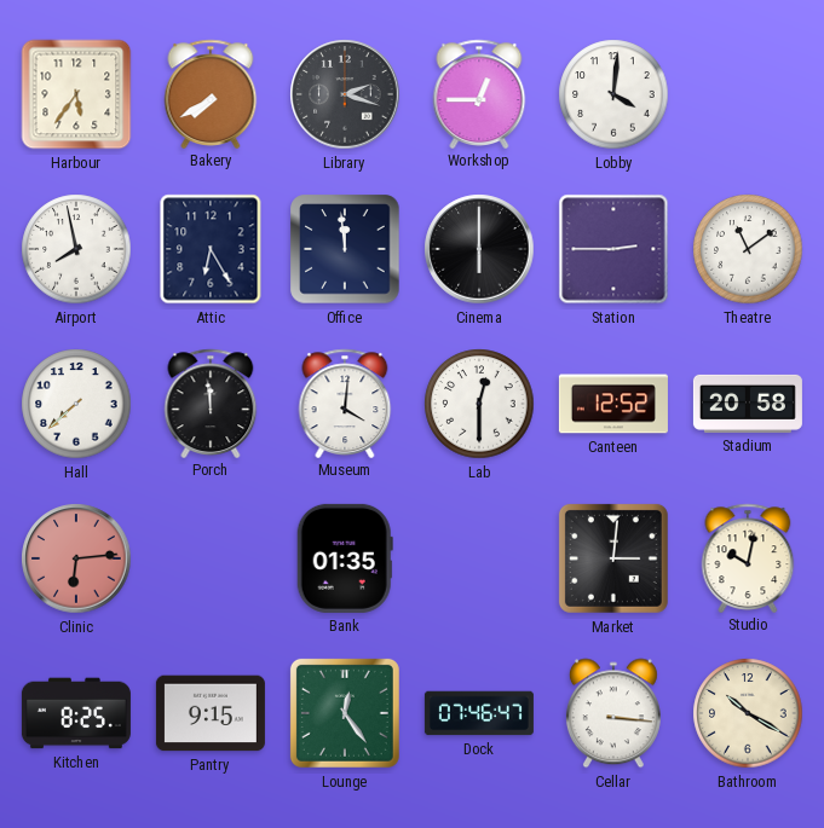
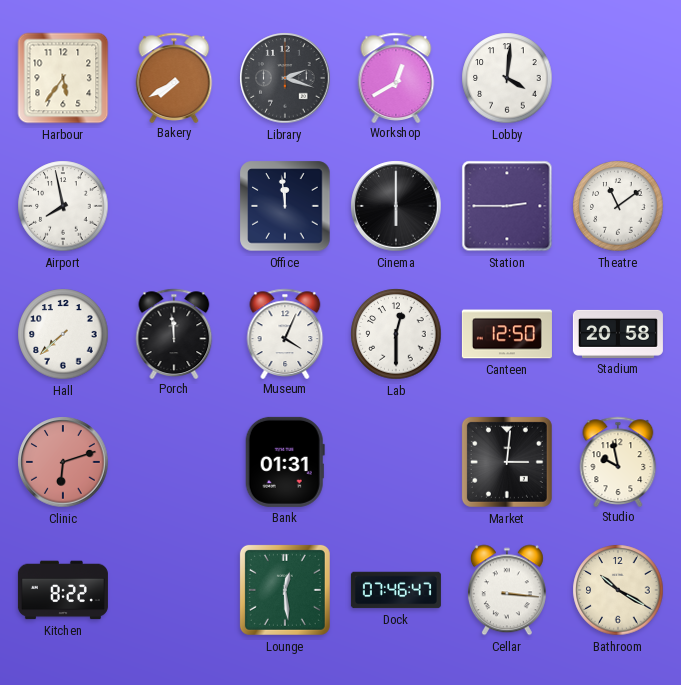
Workshop: 12:45 -> 12:40 (396, 77)
Attic: 6:25 -> none (211, 249)
Museum: 4:01 -> 4:04 (285, 333)
Canteen: 12:52 -> 12:50 (507, 334)
Clinic: 6:14 -> 6:12 (63, 462)
Bank: 01:35 -> 01:31 (285, 462)
Studio: 10:02 -> 9:58 (618, 461)
Kitchen: 8:25 -> 8:22 (63, 590)
Pantry: 9:15 -> none (211, 713)
Lounge: 12:24 -> 12:29 (285, 590)
